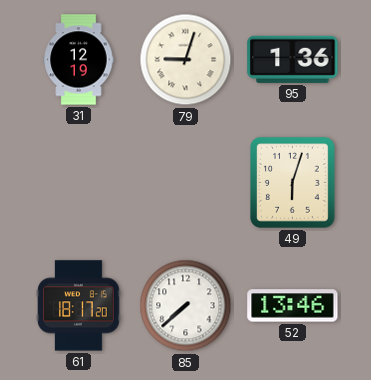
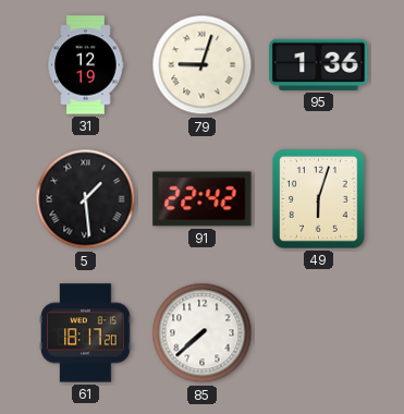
5: none -> 1:29 (86, 199)
91: none -> 22:42 (203, 199)
52: 13:46 -> none (293, 306)
